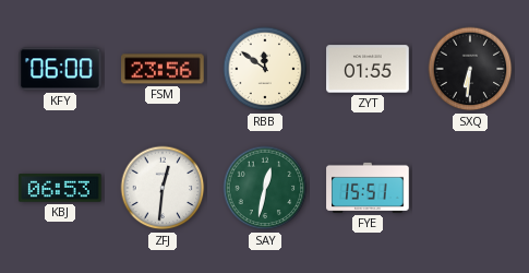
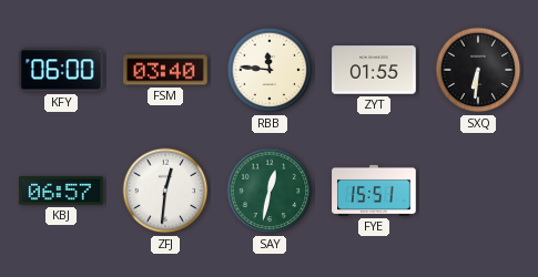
FSM: 23:56 -> 03:40 (165, 70)
RBB: 11:51 -> 11:46 (270, 70)
KBJ: 06:53 -> 06:57 (61, 191)
